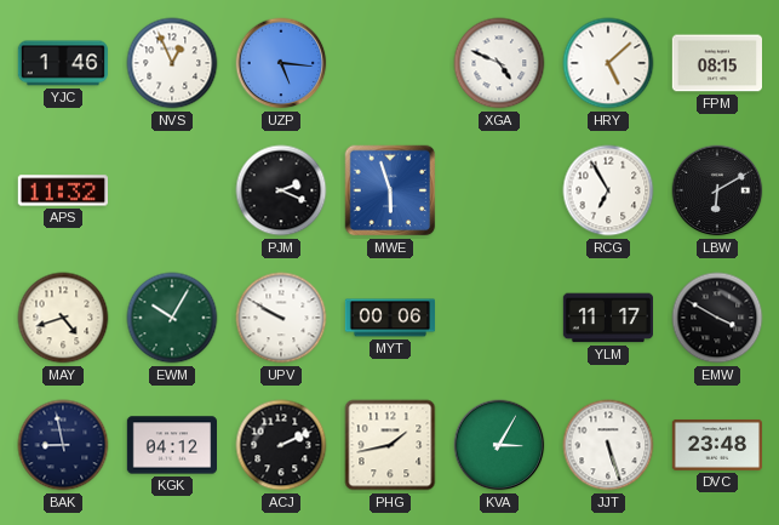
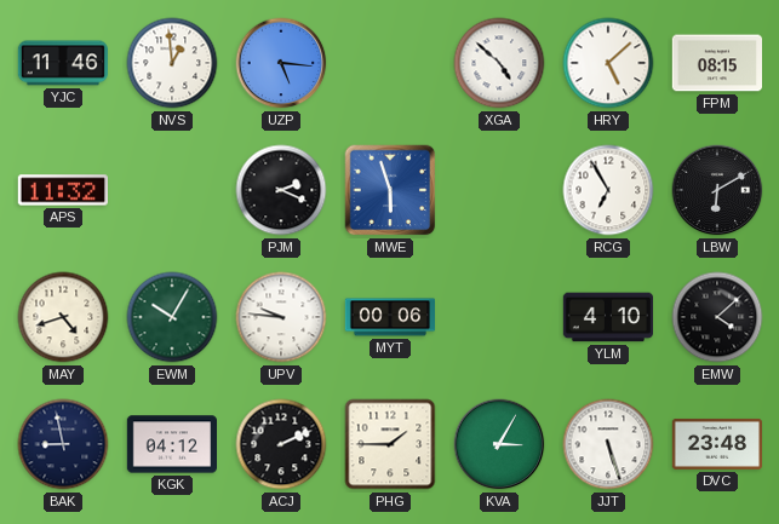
YJC: 1:46 -> 11:46 (62, 63)
NVS: 12:56 -> 12:59 (172, 63)
XGA: 4:49 -> 4:52 (499, 63)
UPV: 9:50 -> 9:46 (281, 317)
YLM: 11:17 -> 4:10 (607, 317)
EMW: 3:50 -> 4:08 (717, 317)
PHG: 1:43 -> 1:45 (390, 444)
